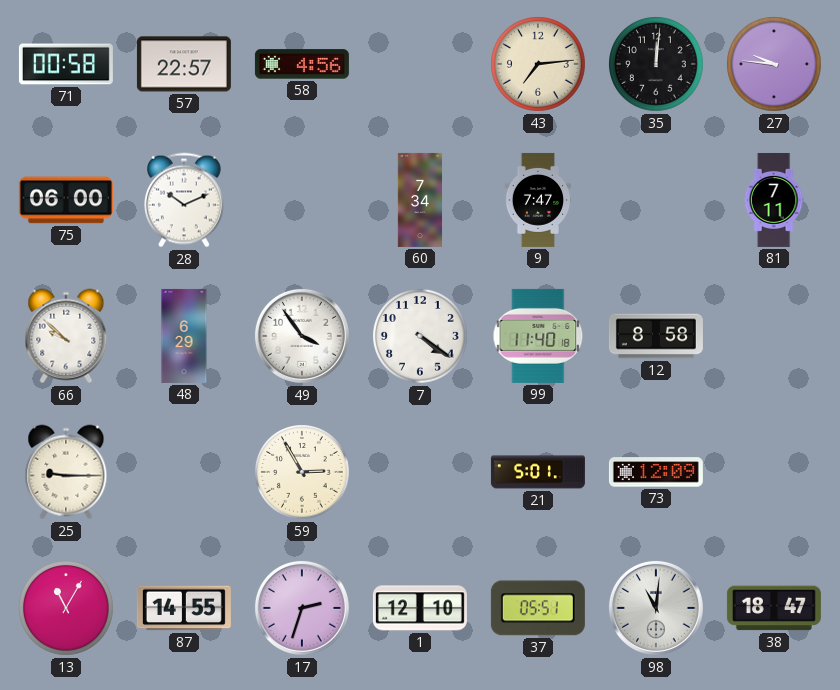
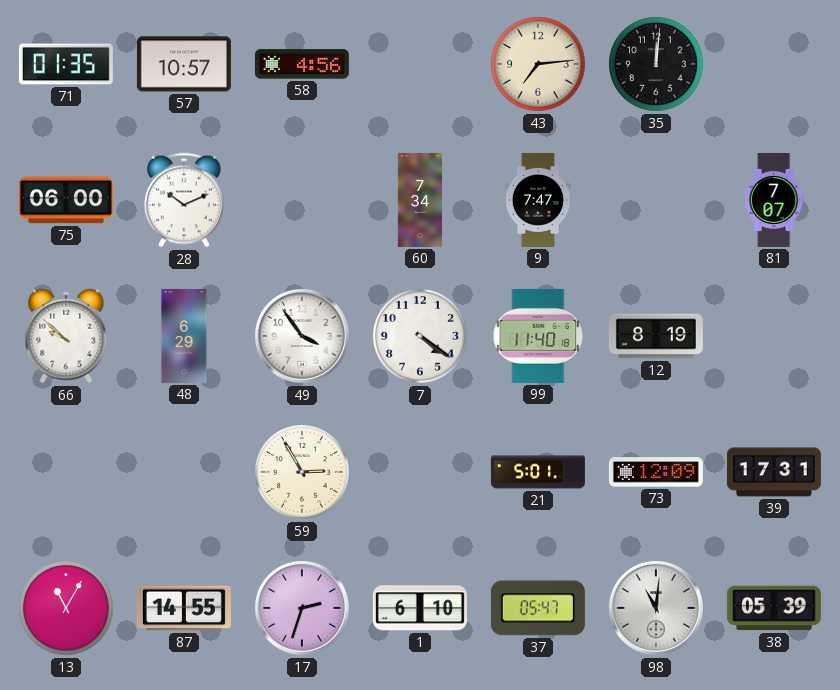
71: 00:58 -> 01:35 (66, 64)
57: 22:57 -> 10:57 (184, 64)
27: 9:46 -> none (775, 65)
81: 7:11 -> 7:07 (774, 200)
12: 8:58 -> 8:19 (656, 336)
25: 9:15 -> none (66, 472)
39: none -> 17:31 (774, 472)
1: 12:10 -> 6:10 (420, 608)
37: 05:51 -> 05:47 (538, 608)
38: 18:47 -> 05:39 (774, 608)
